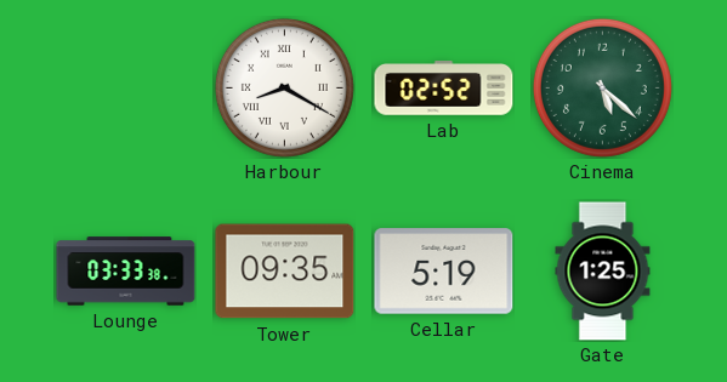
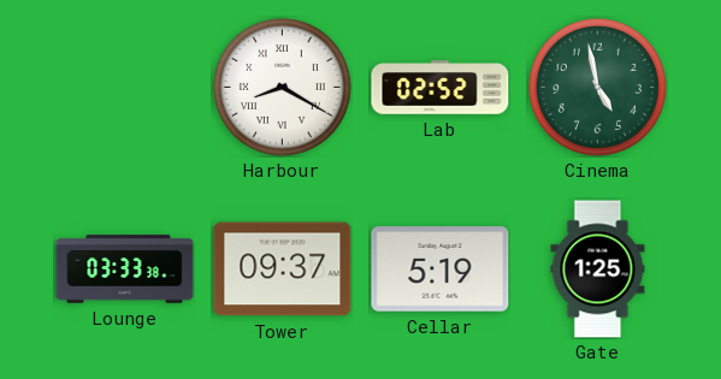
Cinema: 5:22 -> 4:58 (597, 87)
Tower: 09:35 -> 09:37 (283, 270)
